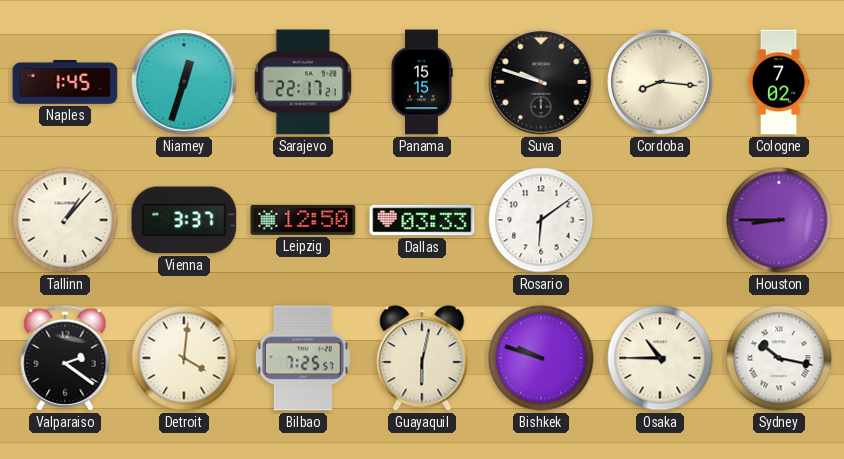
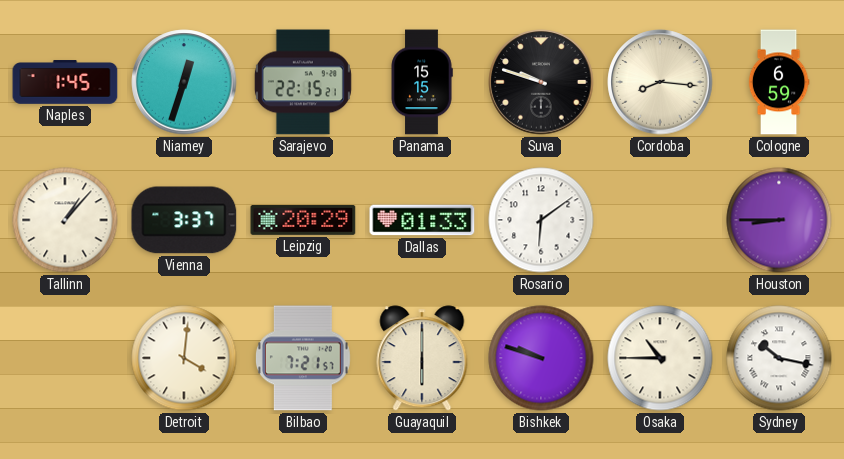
Sarajevo: 22:17 -> 22:15 (303, 82)
Cologne: 7:02 -> 6:59 (779, 82)
Leipzig: 12:50 -> 20:29 (303, 220)
Dallas: 03:33 -> 01:33 (422, 220)
Valparaiso: 2:21 -> none (65, 358)
Bilbao: 7:25 -> 7:21 (303, 358)
Guayaquil: 6:02 -> 6:00 (422, 358)
